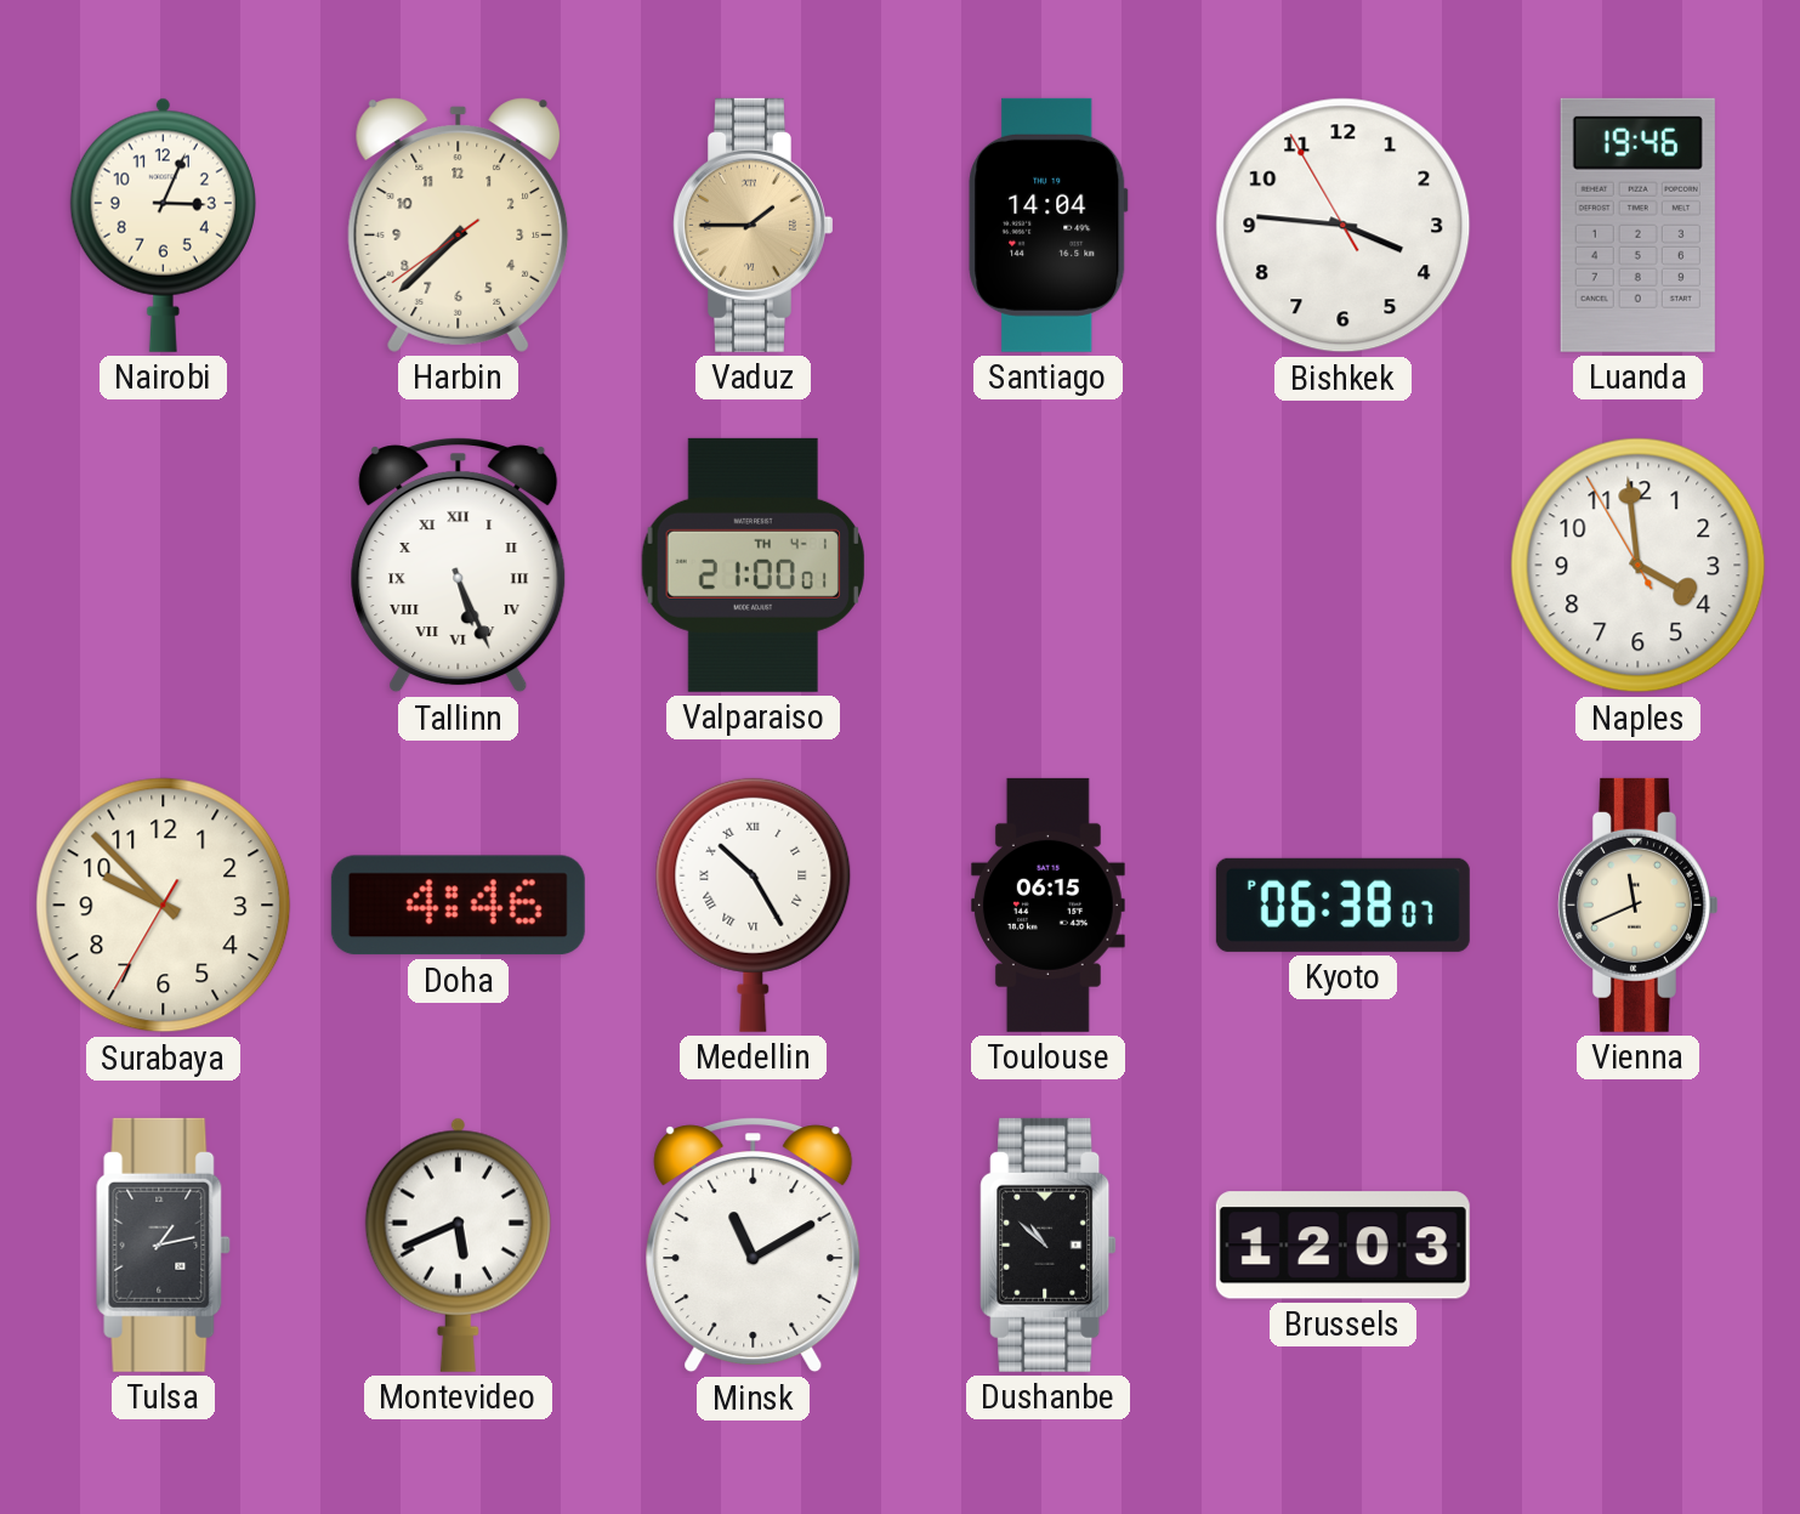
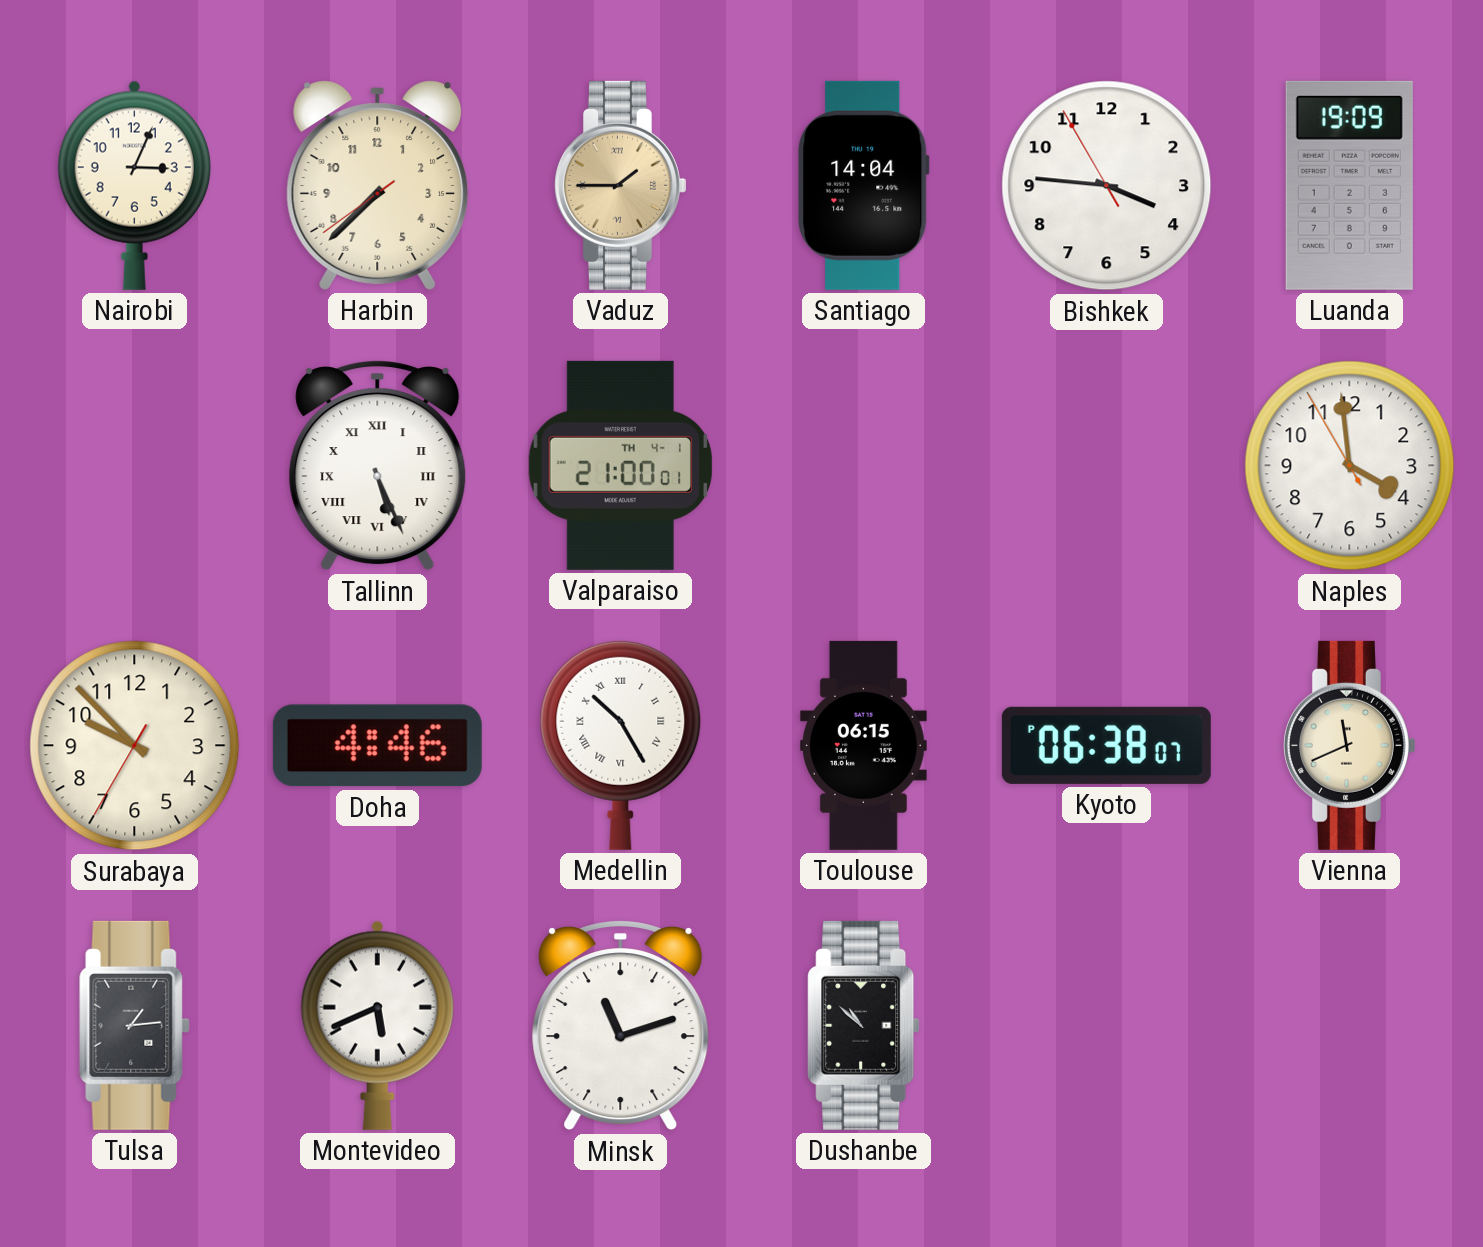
Luanda: 19:46 -> 19:09 (1349, 185)
Tulsa: 1:13 -> 1:14 (135, 1025)
Minsk: 11:10 -> 11:12 (621, 1026)
Brussels: 12:03 -> none (1342, 1246)
